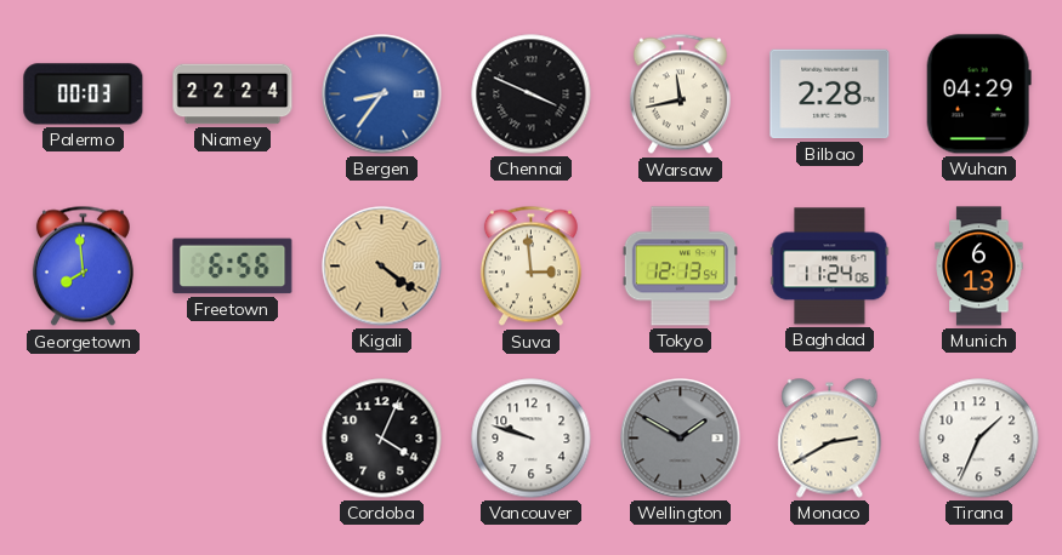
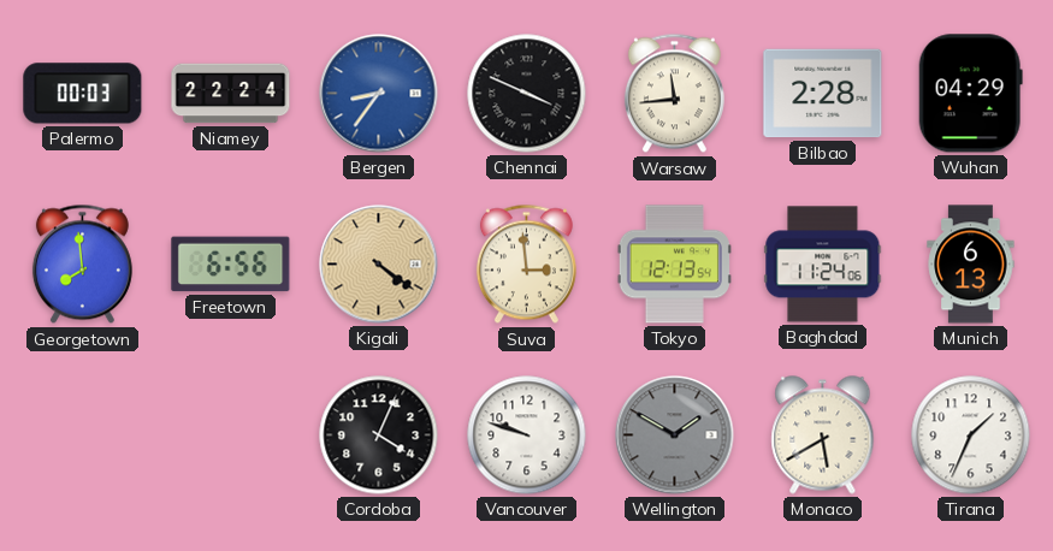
Warsaw: 11:43 -> 11:44 (674, 94)
Monaco: 2:40 -> 5:40 (823, 436)
